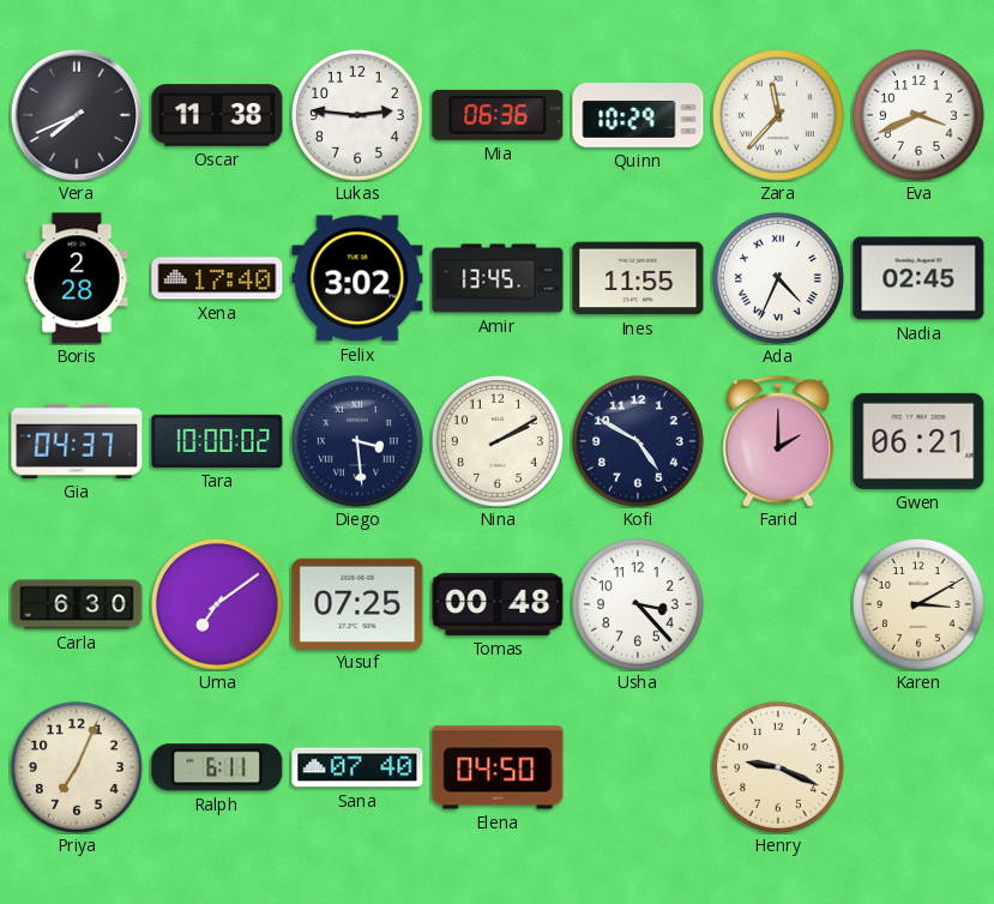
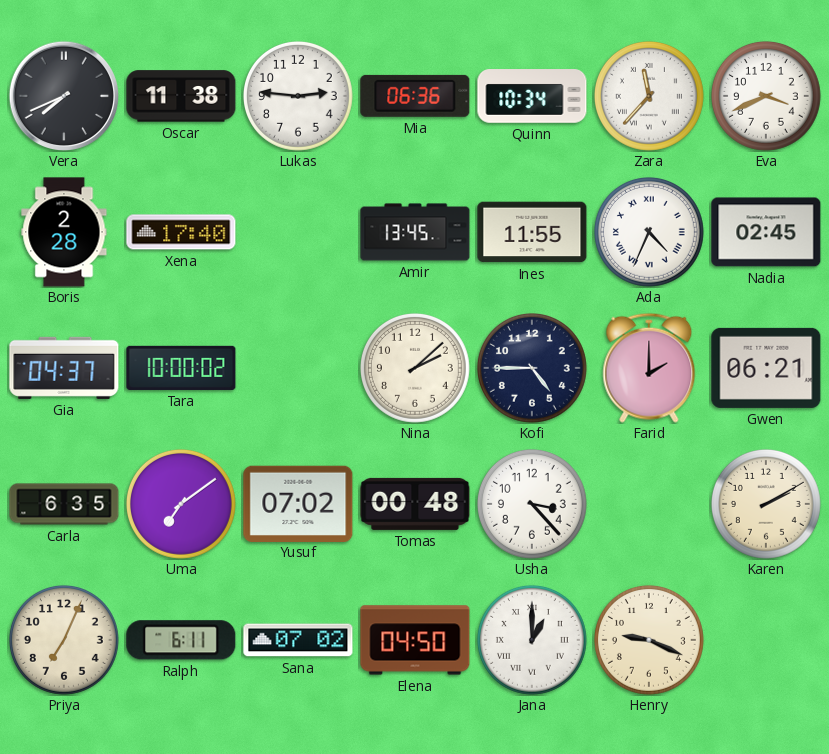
Quinn: 10:29 -> 10:34 (532, 96)
Felix: 3:02 -> none (357, 278)
Diego: 3:29 -> none (357, 441)
Nina: 2:10 -> 2:08 (415, 368)
Kofi: 4:50 -> 4:45 (532, 368)
Carla: 6:30 -> 6:35 (64, 504)
Yusuf: 07:25 -> 07:02 (298, 503)
Karen: 3:10 -> 2:10 (766, 504)
Sana: 07:40 -> 07:02 (298, 640)
Jana: none -> 1:00 (532, 640)
